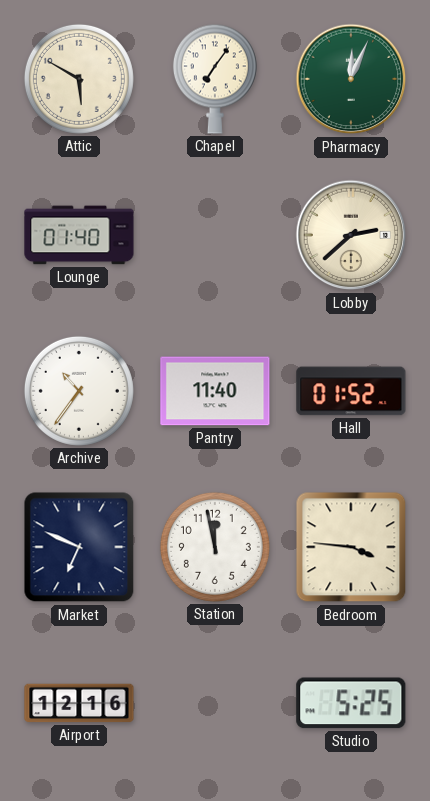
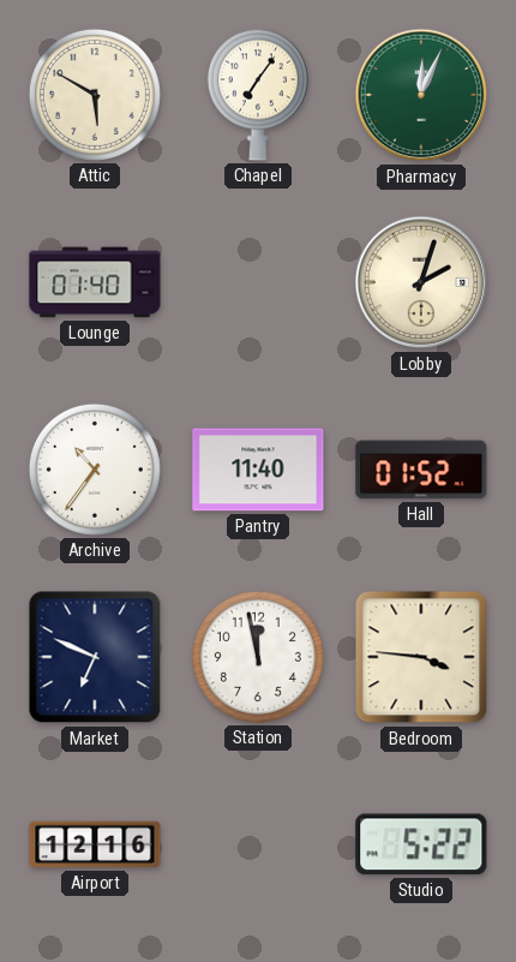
Lobby: 2:38 -> 2:03 (421, 282)
Studio: 5:25 -> 5:22 (421, 844)
